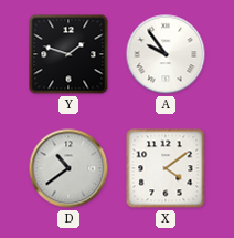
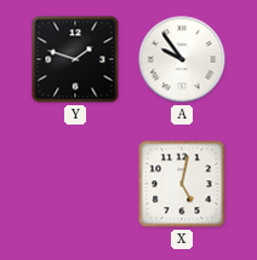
D: 10:39 -> none (68, 168)
X: 4:09 -> 5:02 (182, 184)
